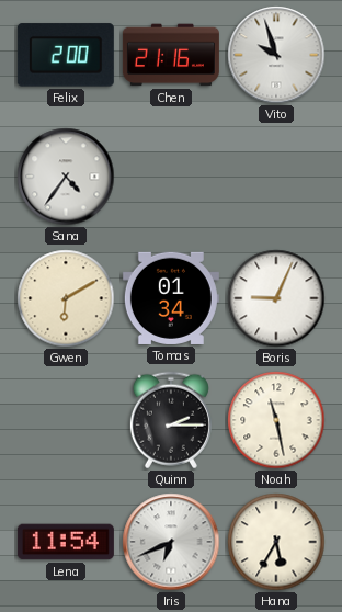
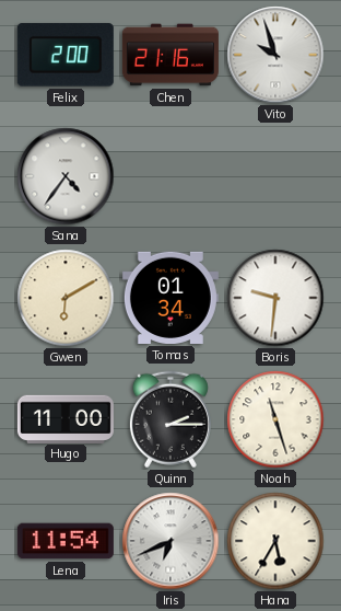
Boris: 9:04 -> 9:31 (275, 298)
Hugo: none -> 11:00 (66, 418)
Noah: 11:28 -> 11:27 (275, 419)
